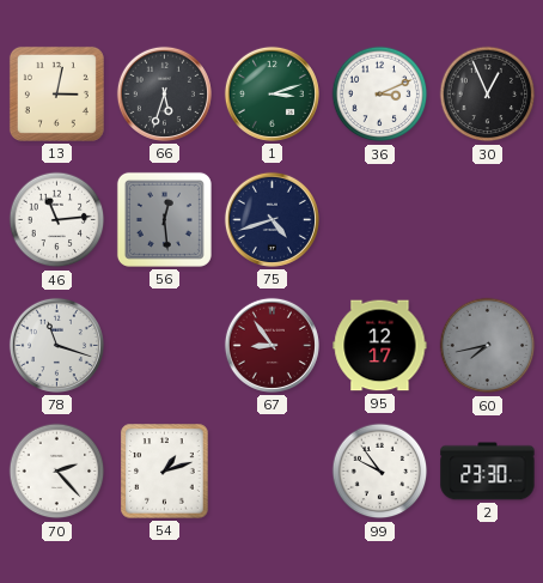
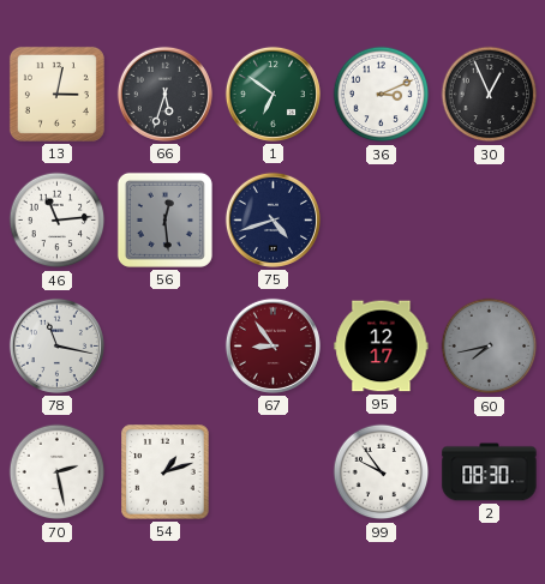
1: 3:12 -> 6:51 (272, 94)
78: 11:18 -> 11:17 (56, 345)
70: 2:23 -> 2:28 (58, 472)
2: 23:30 -> 08:30 (490, 472)
